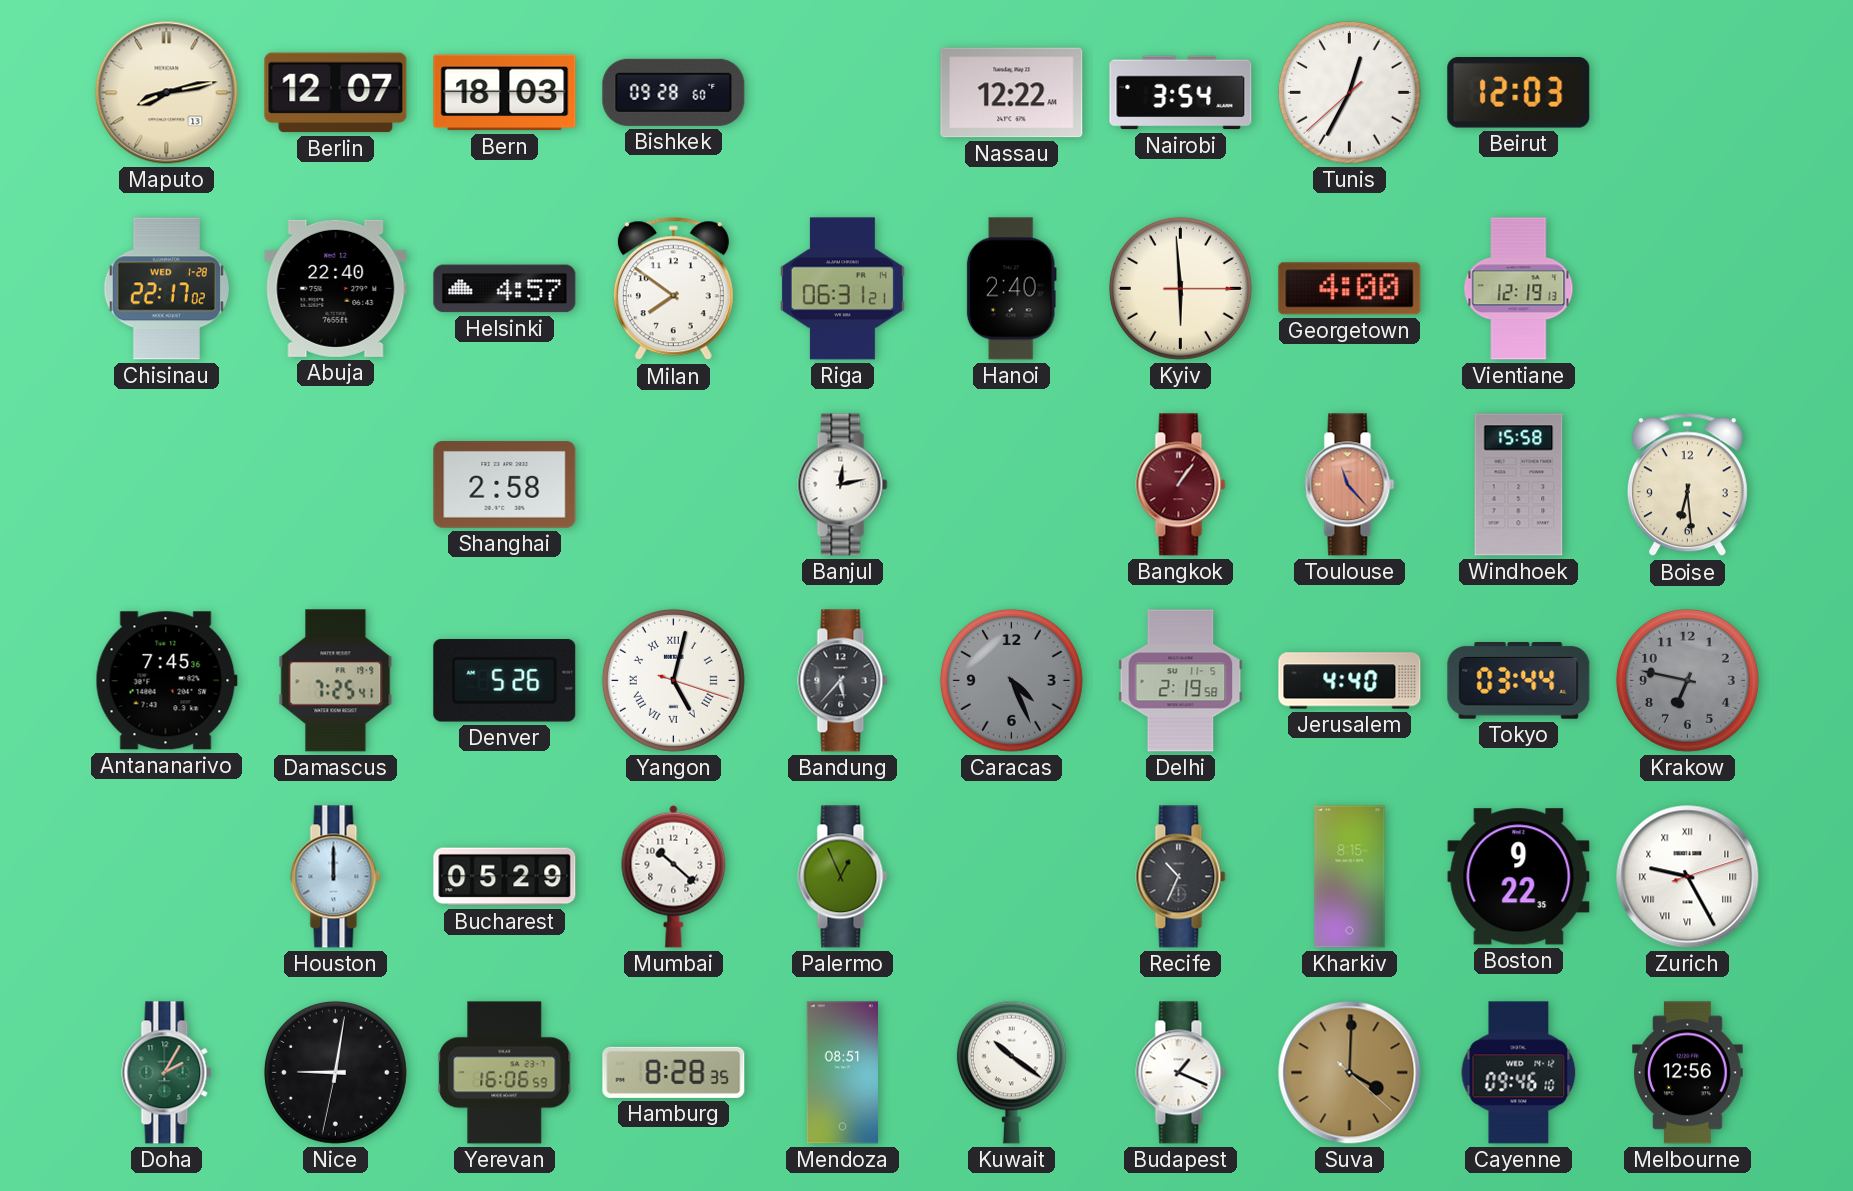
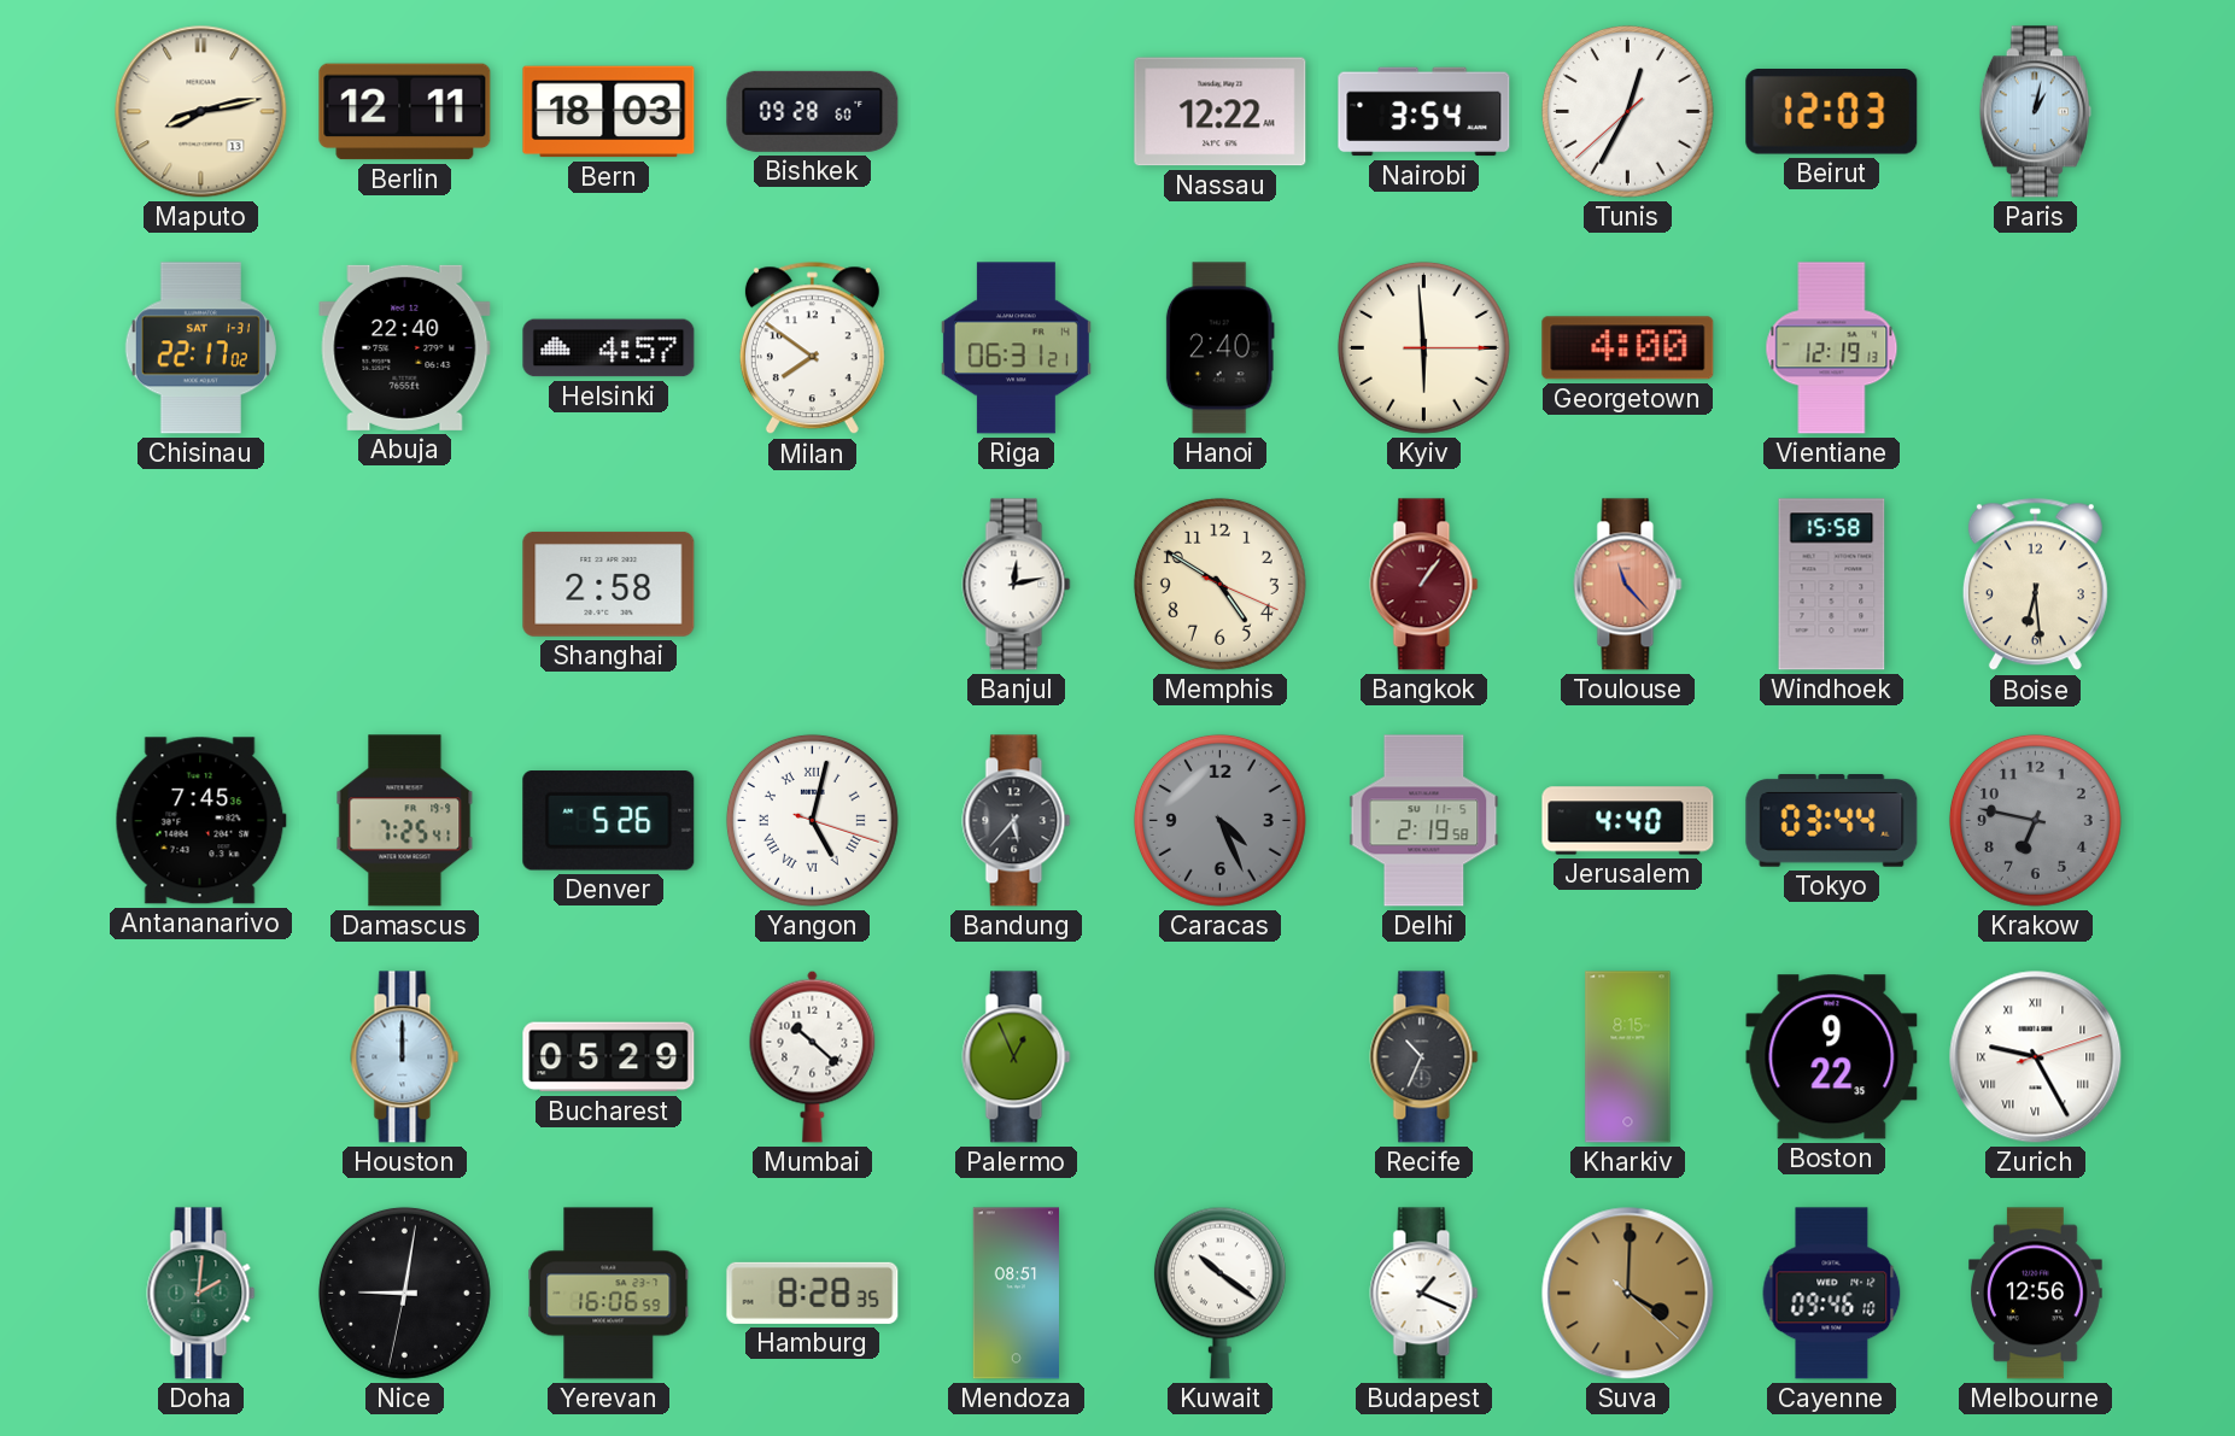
Berlin: 12:07 -> 12:11 (405, 112)
Paris: none -> 1:02 (2035, 112)
Chisinau date: WED 1-28 -> SAT 1-31 (200, 348)
Memphis: none -> 4:50 (1219, 584)
Doha: 2:05 -> 2:01 (201, 1294)
